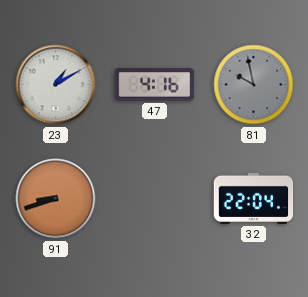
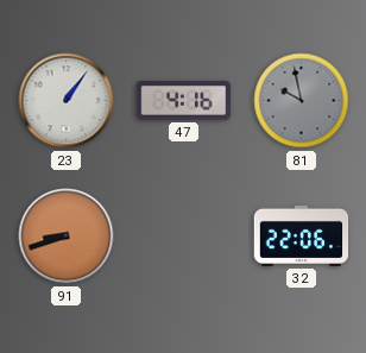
23: 1:10 -> 1:06 (67, 101)
32: 22:04 -> 22:06 (302, 235)
